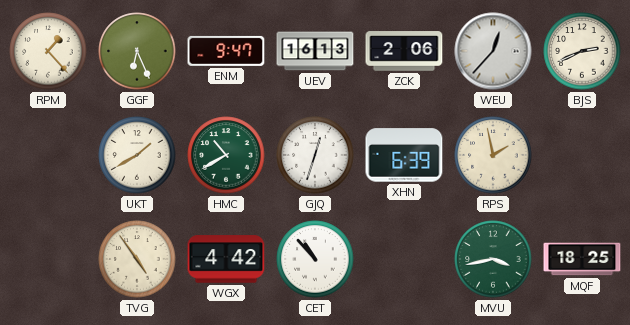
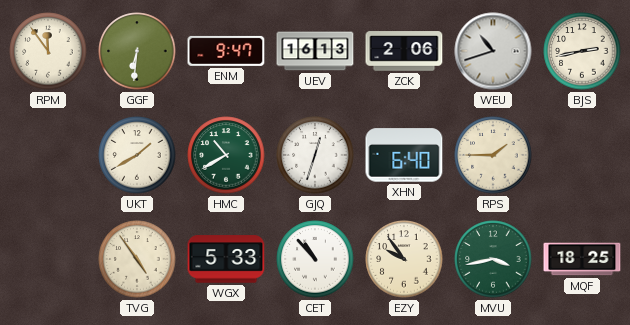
RPM: 1:23 -> 11:54 (48, 51)
GGF: 6:26 -> 6:31 (137, 51)
WEU: 12:37 -> 10:42 (493, 51)
BJS: 2:41 -> 2:43 (582, 51)
XHN: 6:39 -> 6:40 (404, 155)
RPS: 1:58 -> 1:45 (493, 155)
WGX: 4:42 -> 5:33 (226, 259)
EZY: none -> 9:54 (404, 259)
